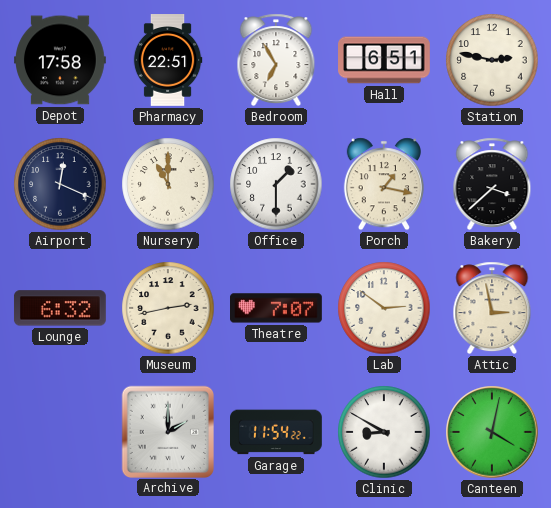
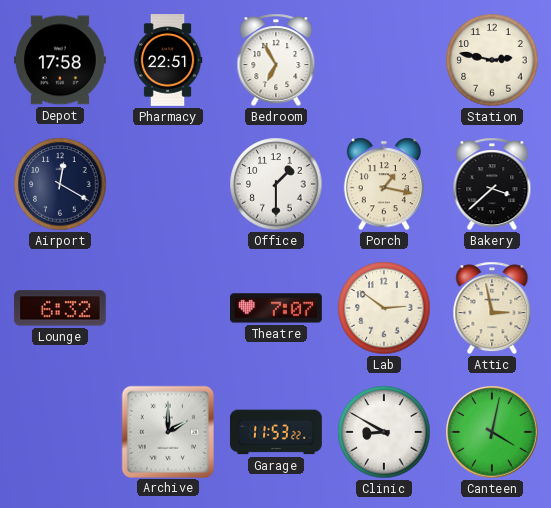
Hall: 6:51 -> none (384, 60)
Airport: 12:19 -> 12:20 (60, 184)
Nursery: 11:00 -> none (168, 184)
Museum: 2:43 -> none (168, 308)
Garage: 11:54 -> 11:53 (277, 432)
